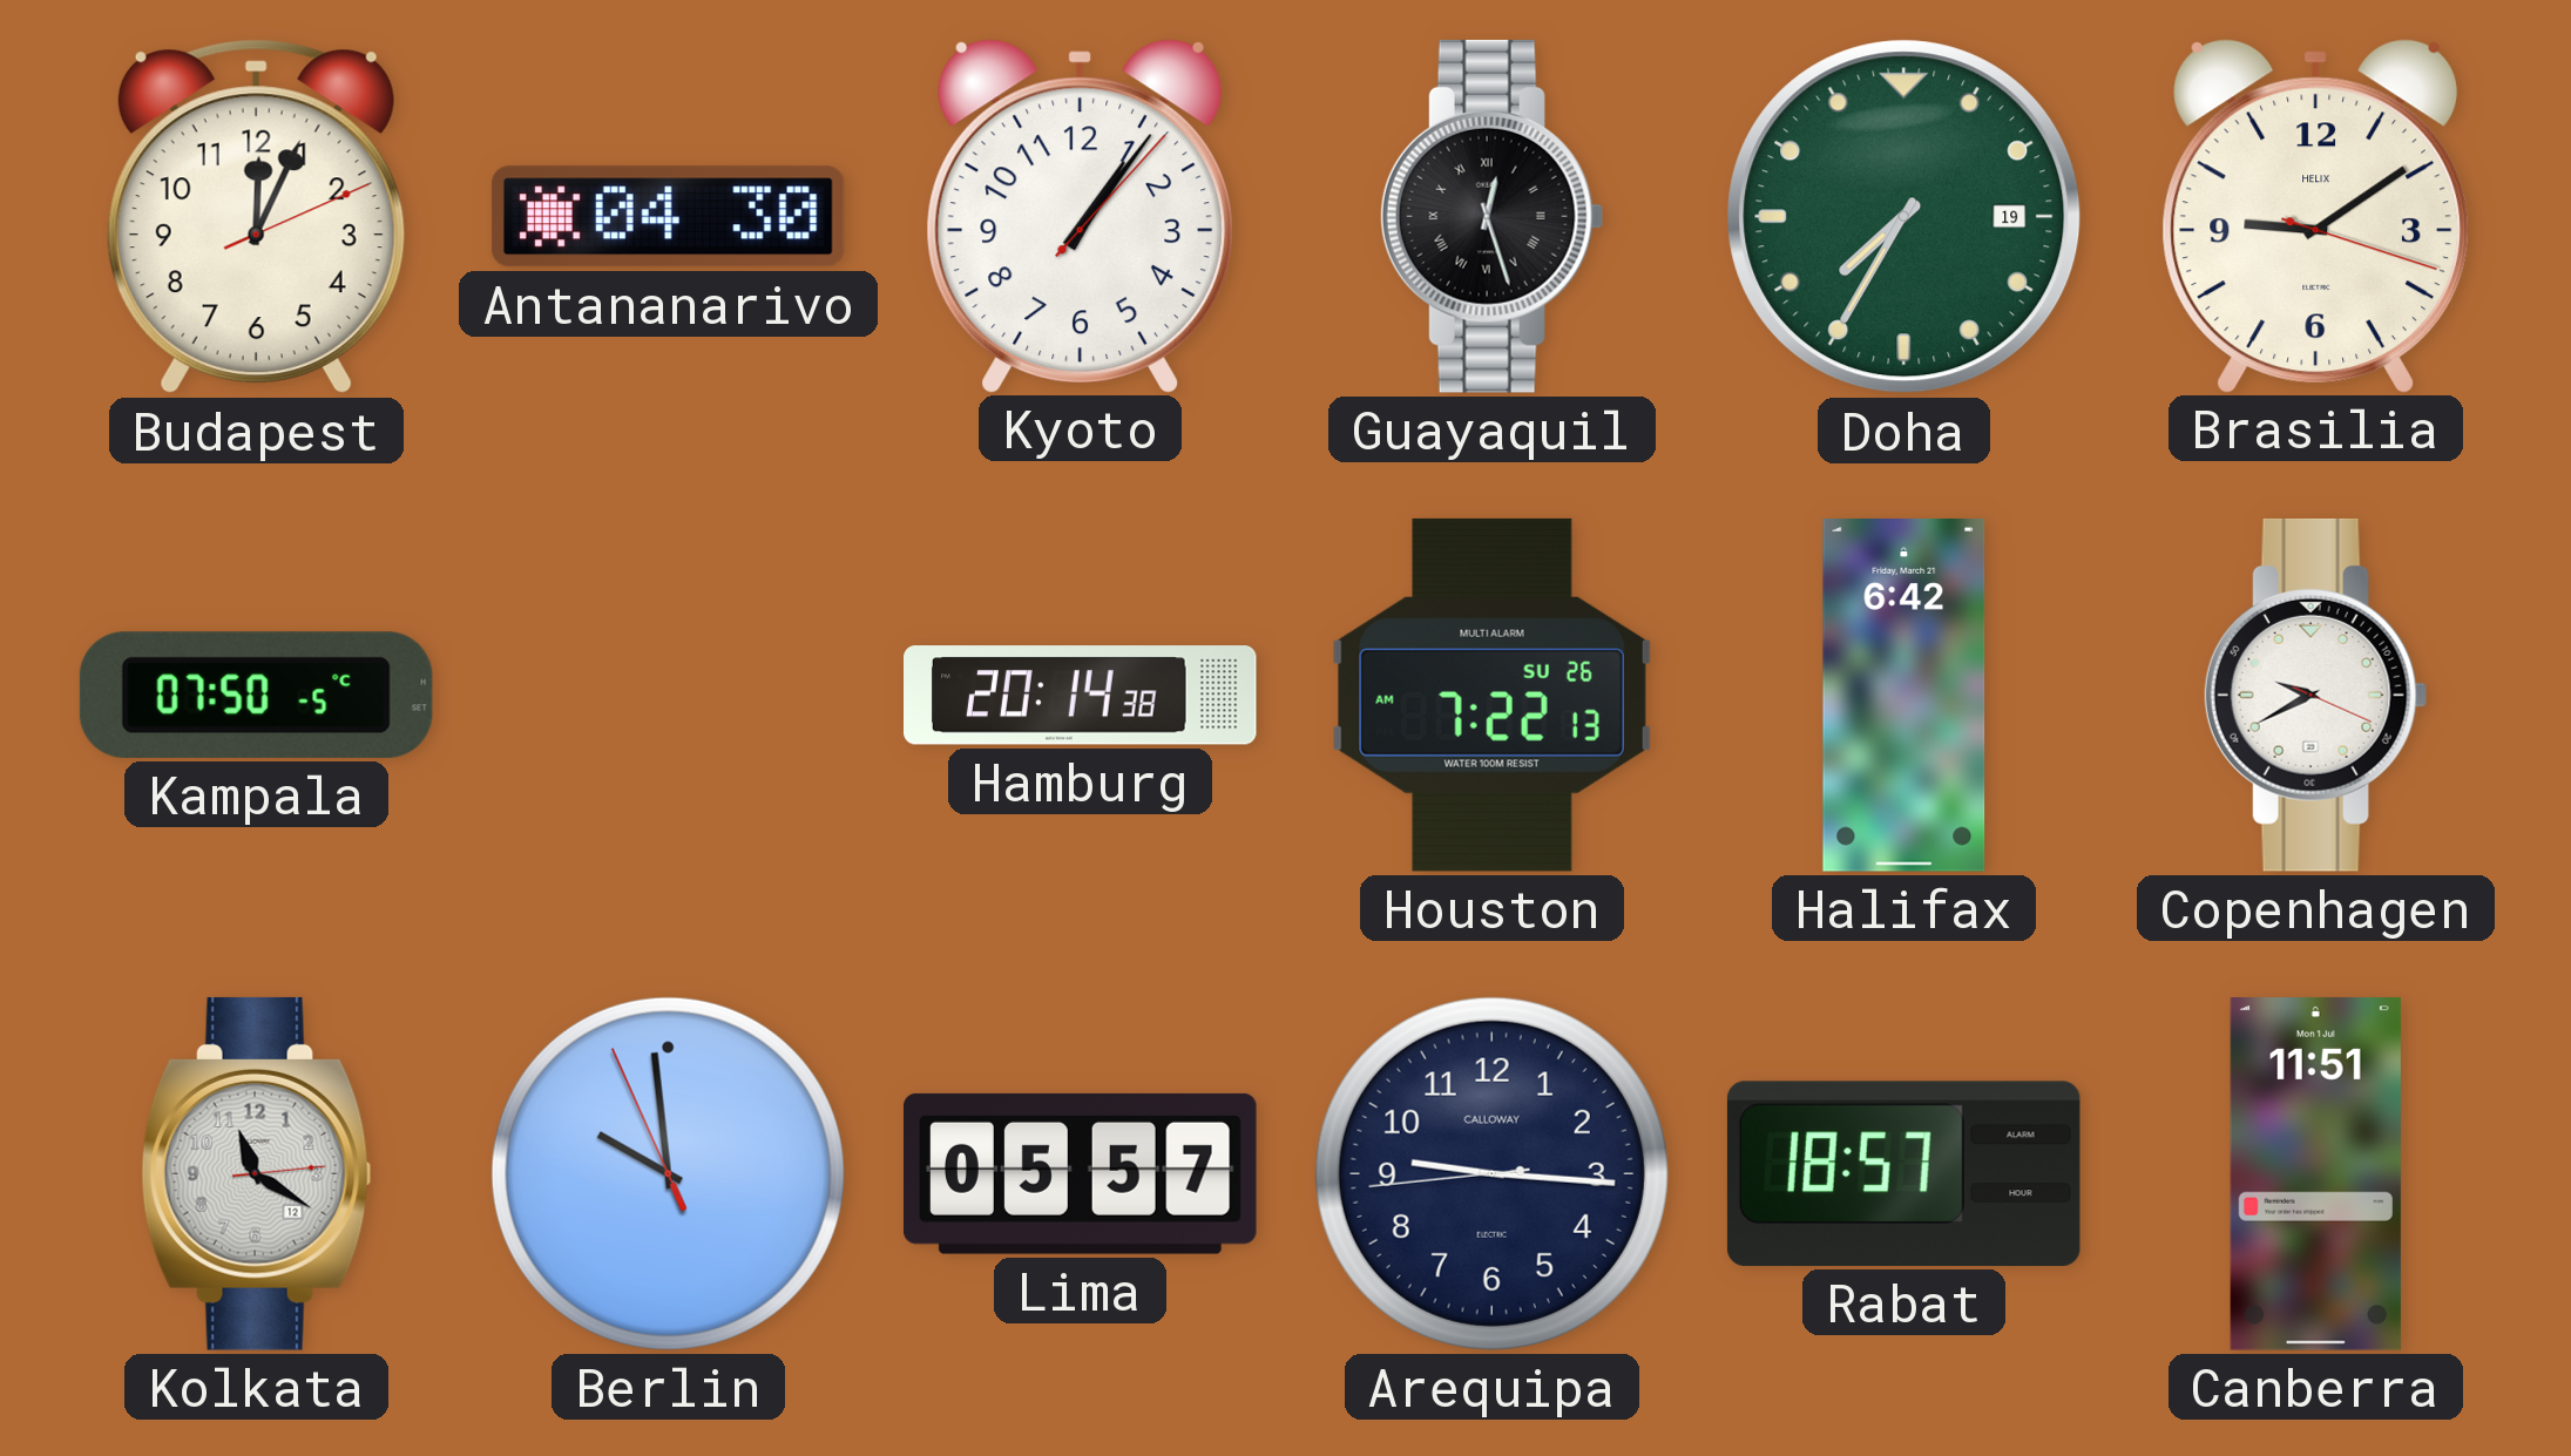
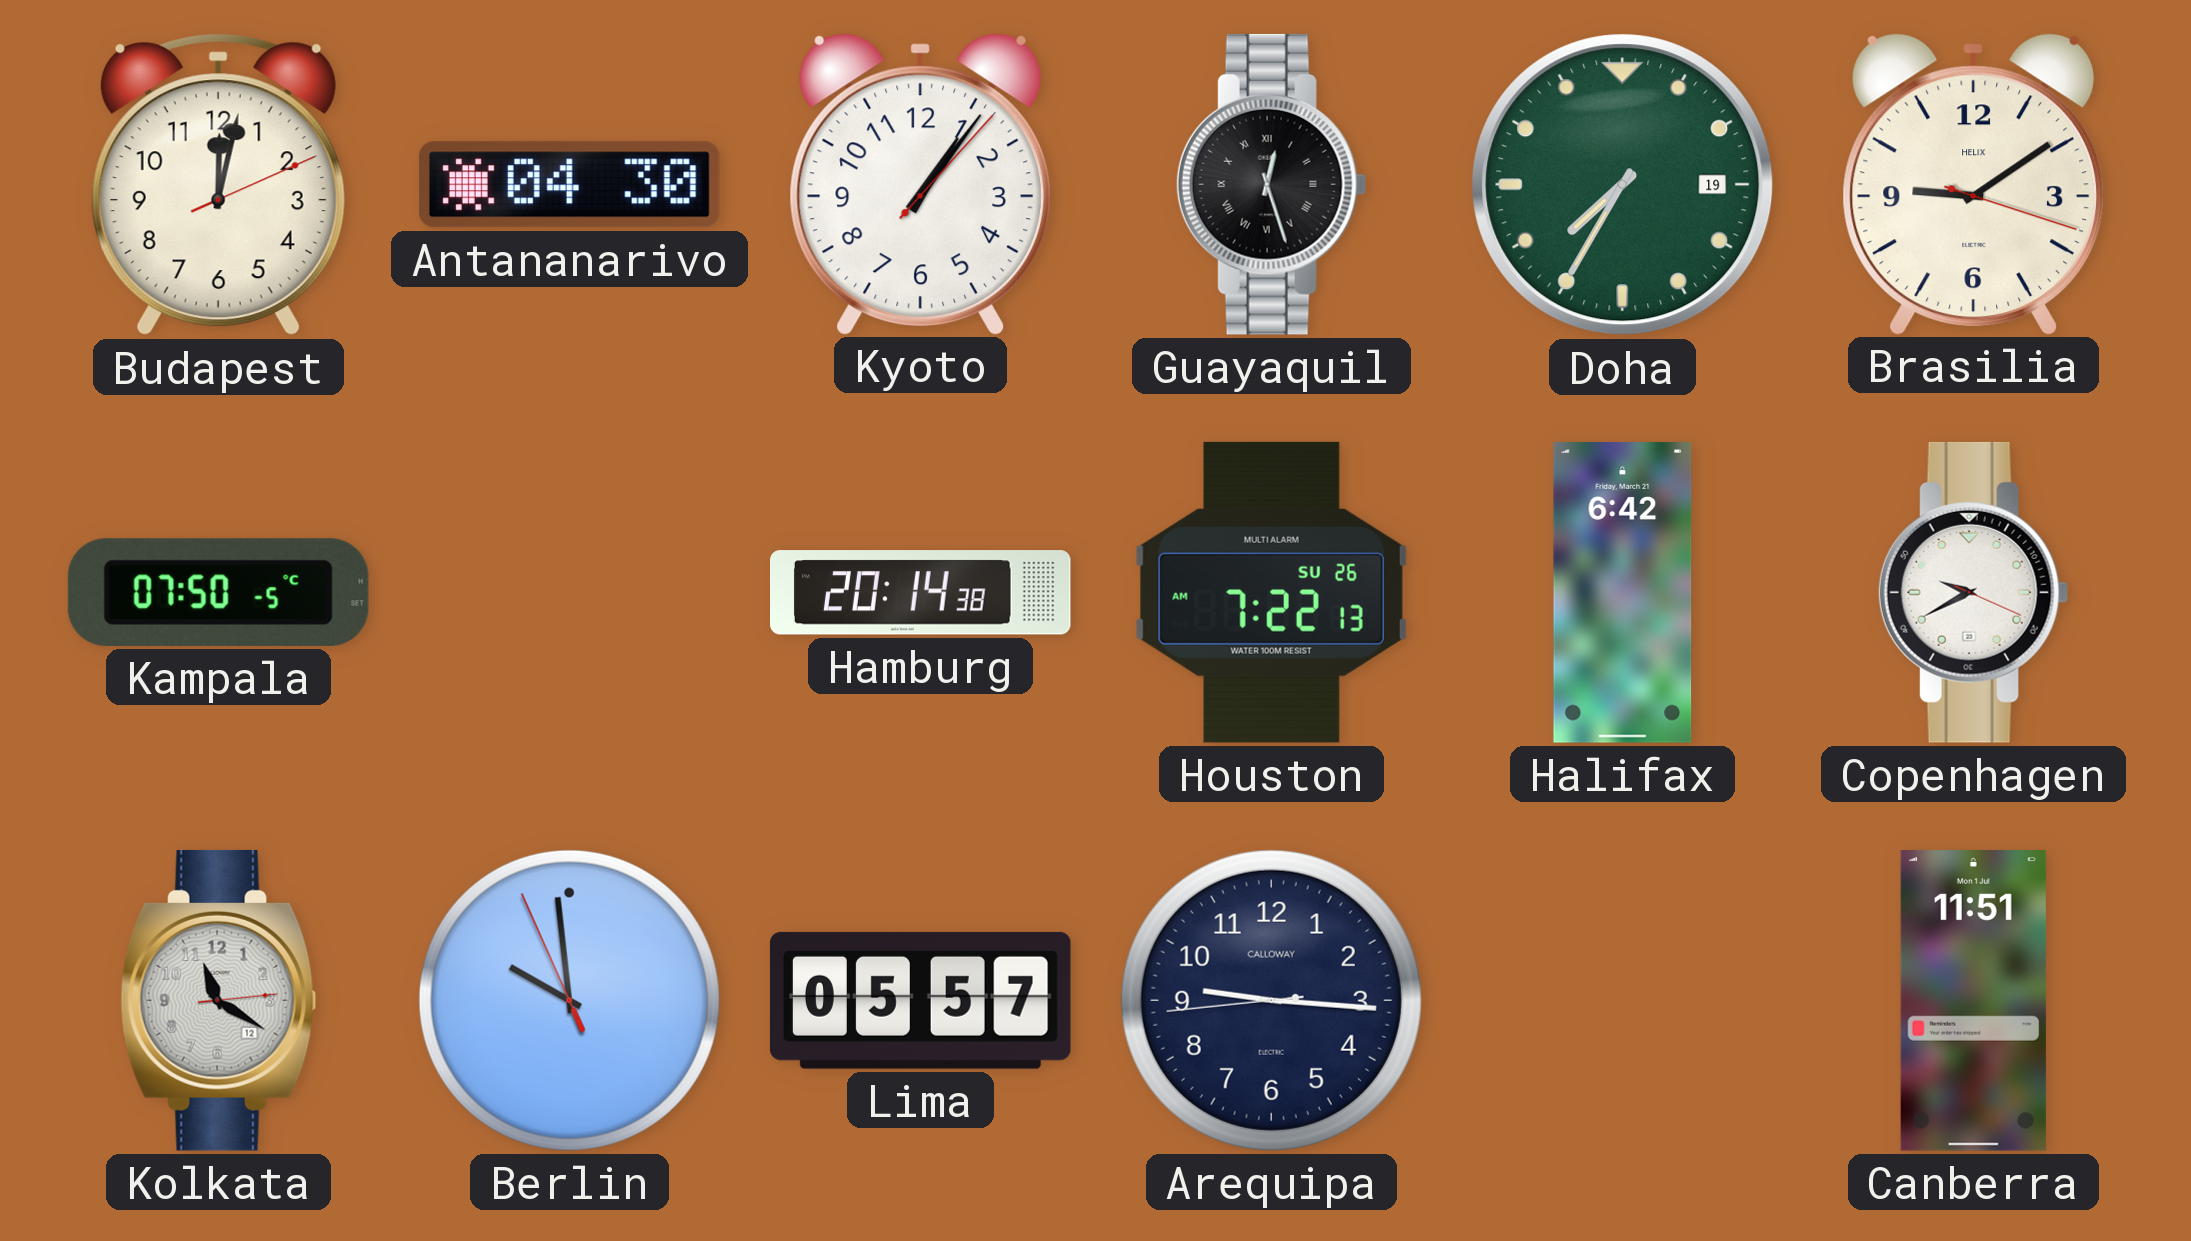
Budapest: 12:04 -> 12:02 (218, 185)
Rabat: 18:57 -> none (1903, 1173)
